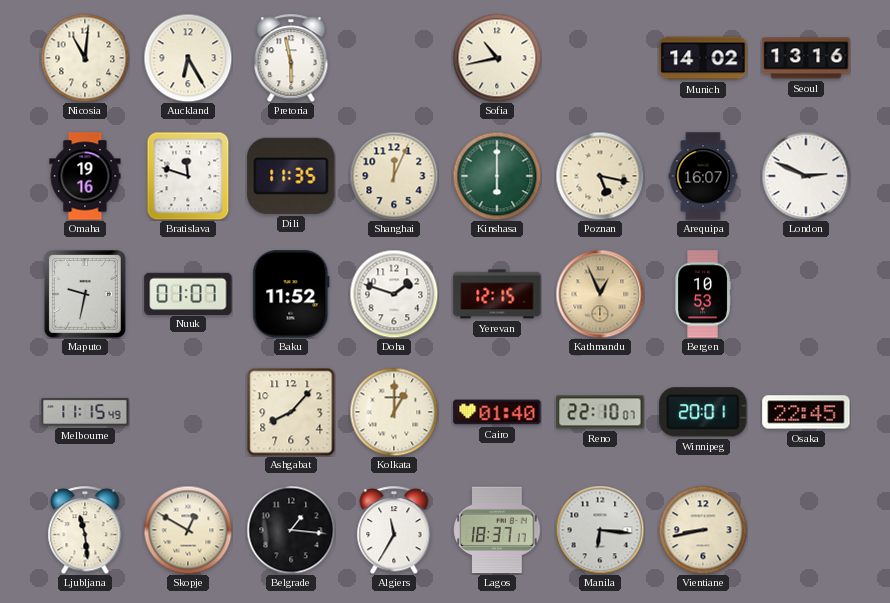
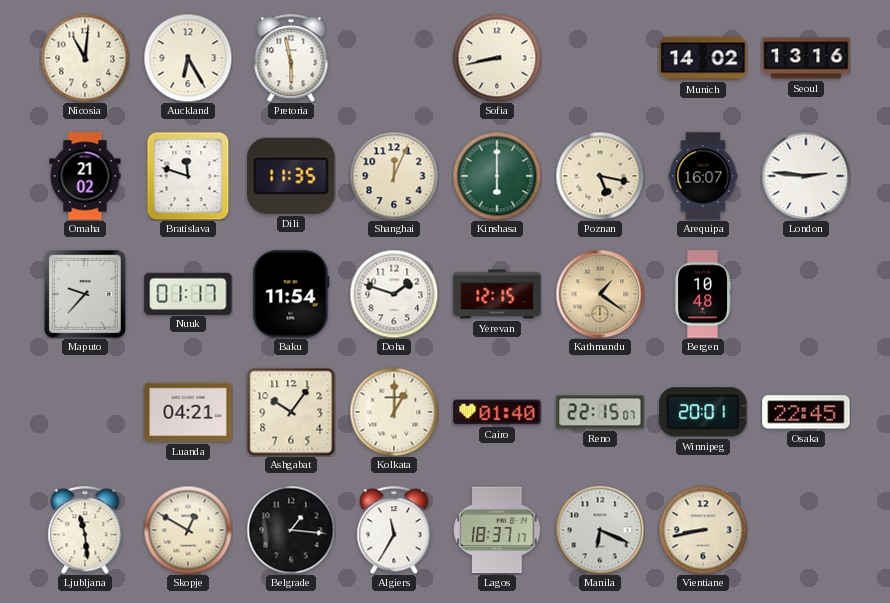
Sofia: 10:43 -> 8:43 (497, 58)
Omaha: 19:16 -> 21:02 (85, 176)
London: 2:49 -> 2:46 (806, 176)
Maputo: 9:32 -> 9:37 (86, 295)
Nuuk: 01:07 -> 01:17 (188, 293)
Baku: 11:52 -> 11:54 (291, 294)
Kathmandu: 12:56 -> 1:21 (600, 294)
Bergen: 10:53 -> 10:48 (703, 294)
Melbourne: 11:15 -> none (85, 412)
Luanda: none -> 04:21 (188, 412)
Ashgabat: 8:07 -> 10:06 (291, 412)
Reno: 22:10 -> 22:15 (600, 412)
Manila: 6:16 -> 6:19 (600, 530)
